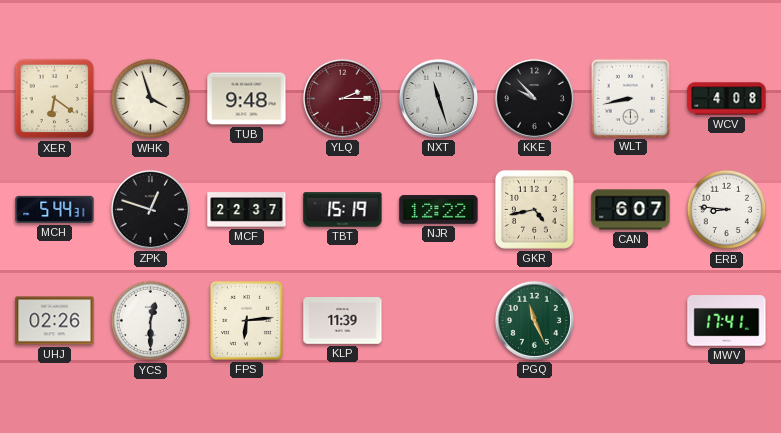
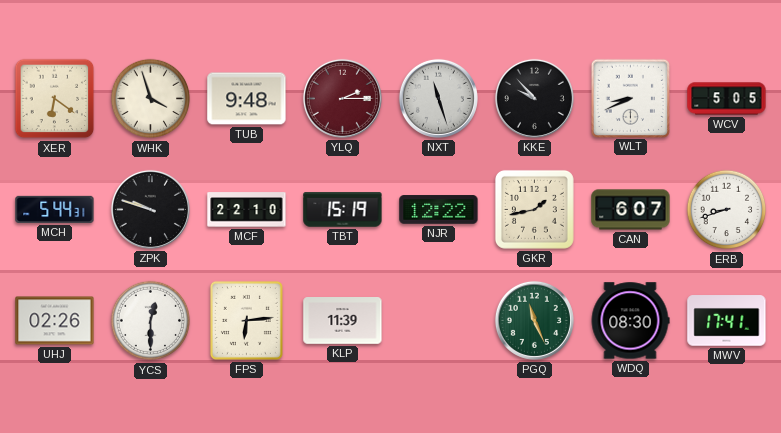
WLT: 8:43 -> 8:41 (630, 98)
WCV: 4:08 -> 5:05 (727, 99)
ZPK: 12:48 -> 9:48 (150, 209)
MCF: 22:37 -> 22:10 (247, 210)
GKR: 4:43 -> 1:43 (534, 209)
ERB: 8:46 -> 8:42 (727, 210)
WDQ: none -> 08:30 (630, 321)
